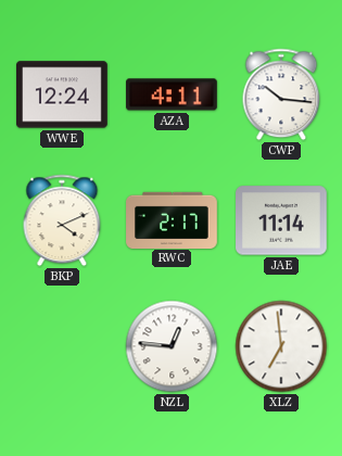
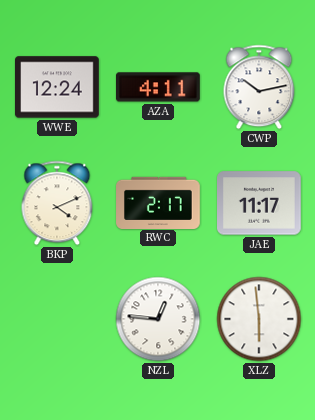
CWP: 10:16 -> 10:13 (259, 87)
JAE: 11:14 -> 11:17 (260, 203)
XLZ: 6:59 -> 5:59 (259, 319)
